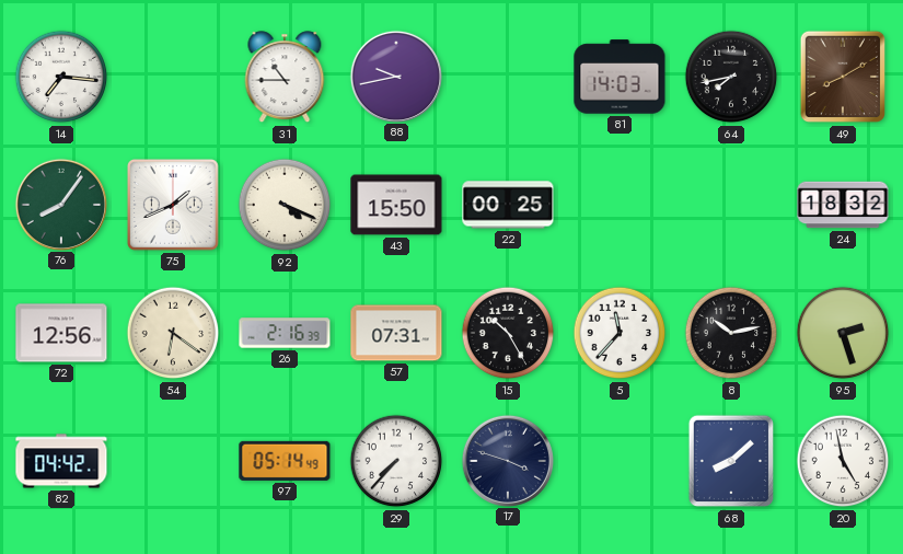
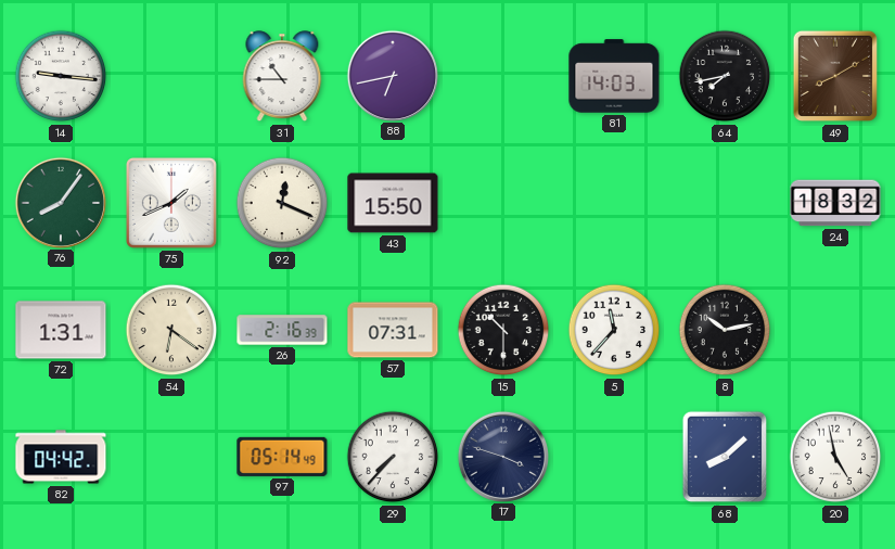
14: 7:16 -> 9:16 (61, 76)
88: 9:43 -> 6:43 (392, 75)
92: 4:19 -> 12:19 (282, 203)
22: 00:25 -> none (508, 205)
72: 12:56 -> 1:31 (61, 330)
15: 10:25 -> 10:30 (503, 330)
95: 2:27 -> none (843, 333)
